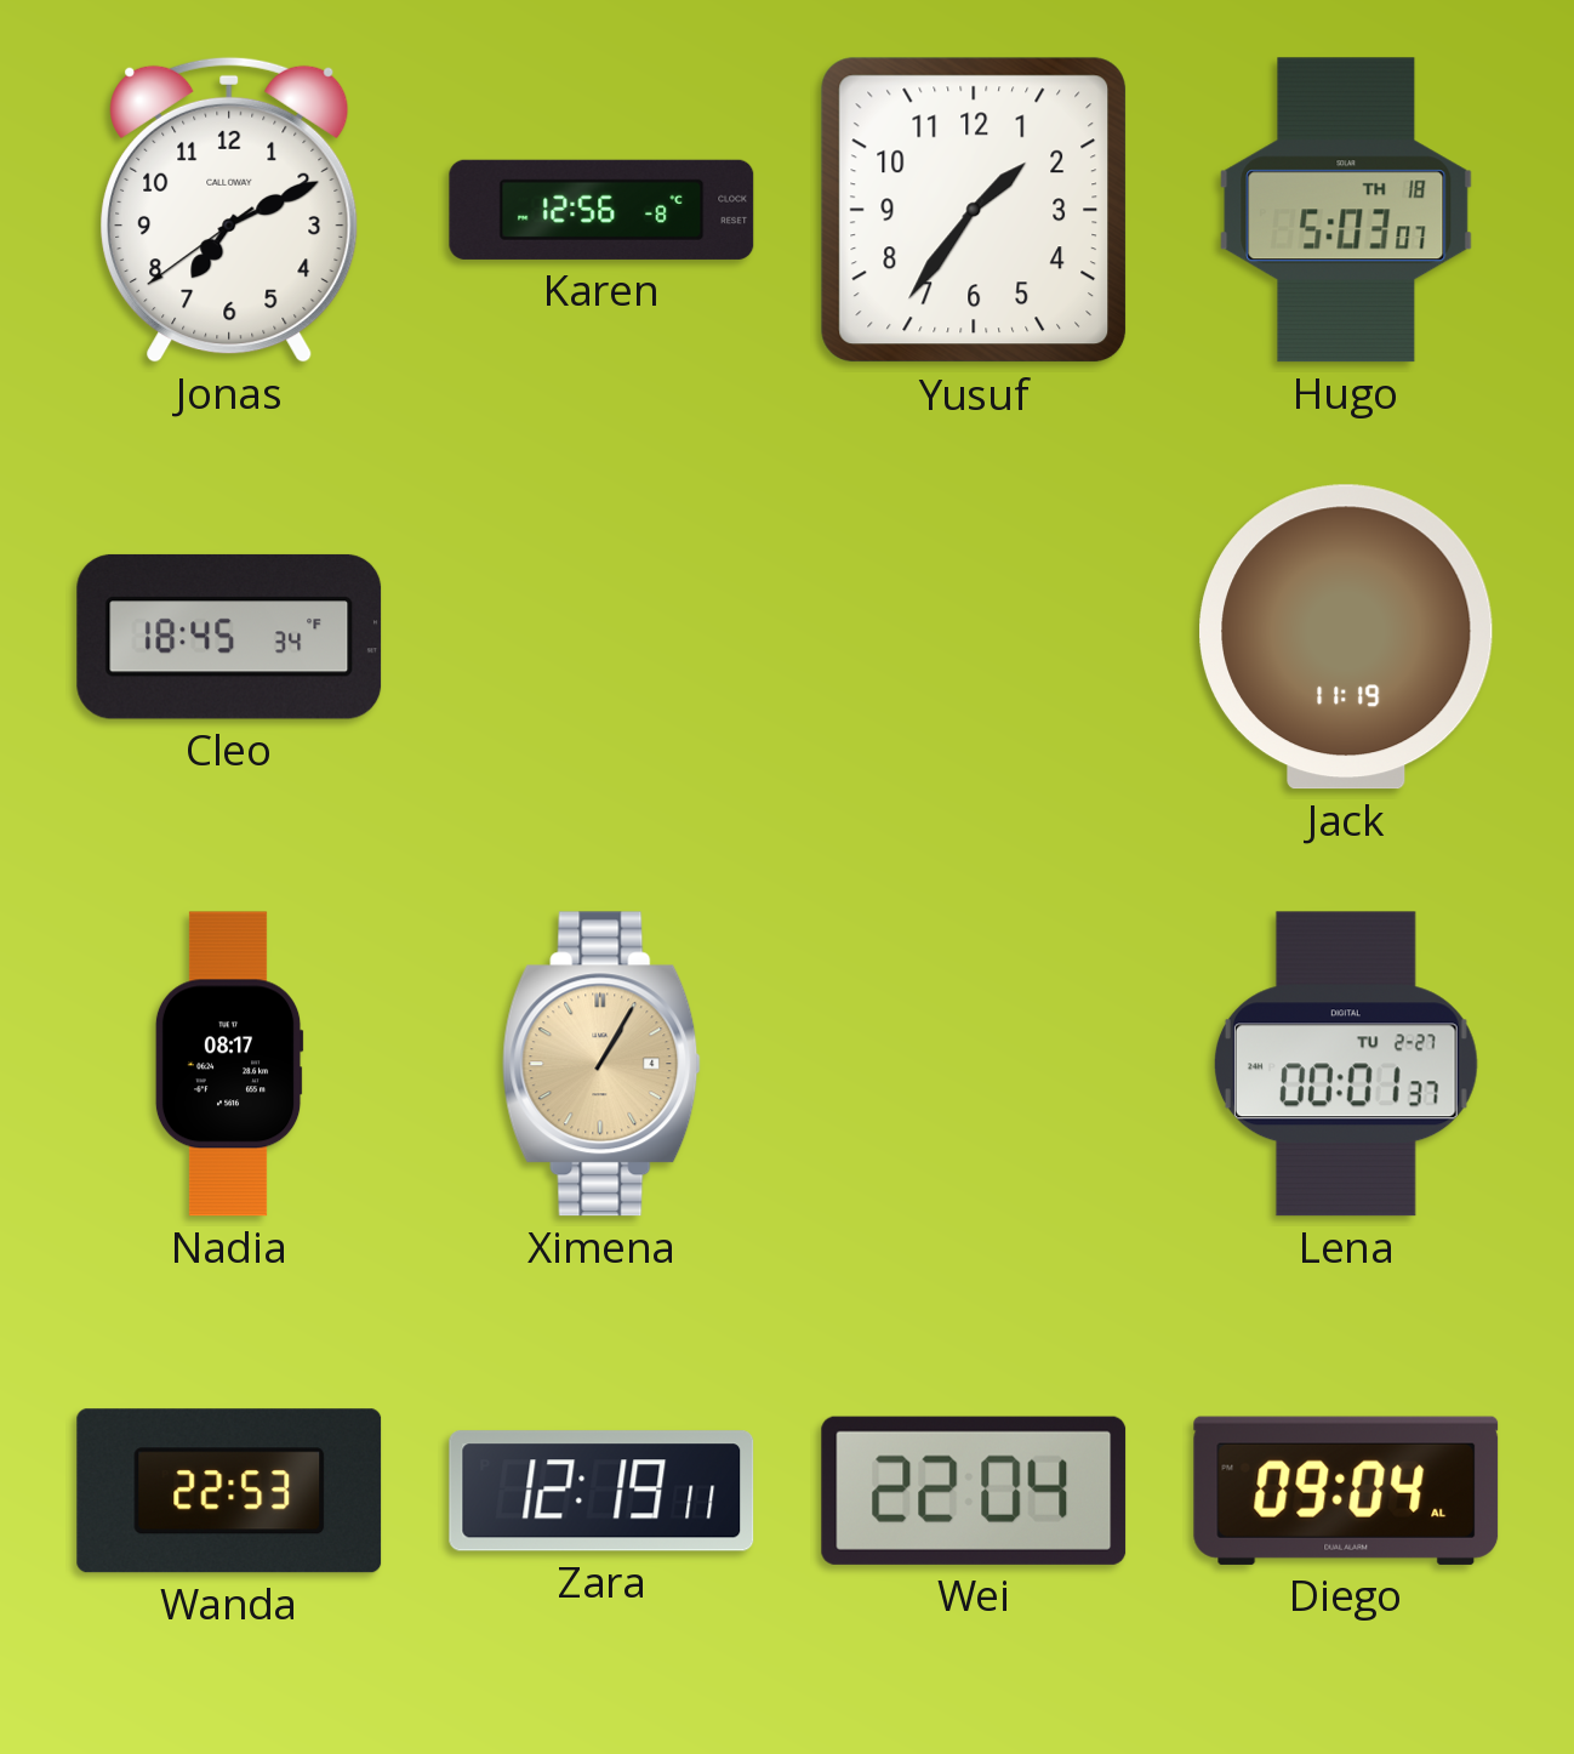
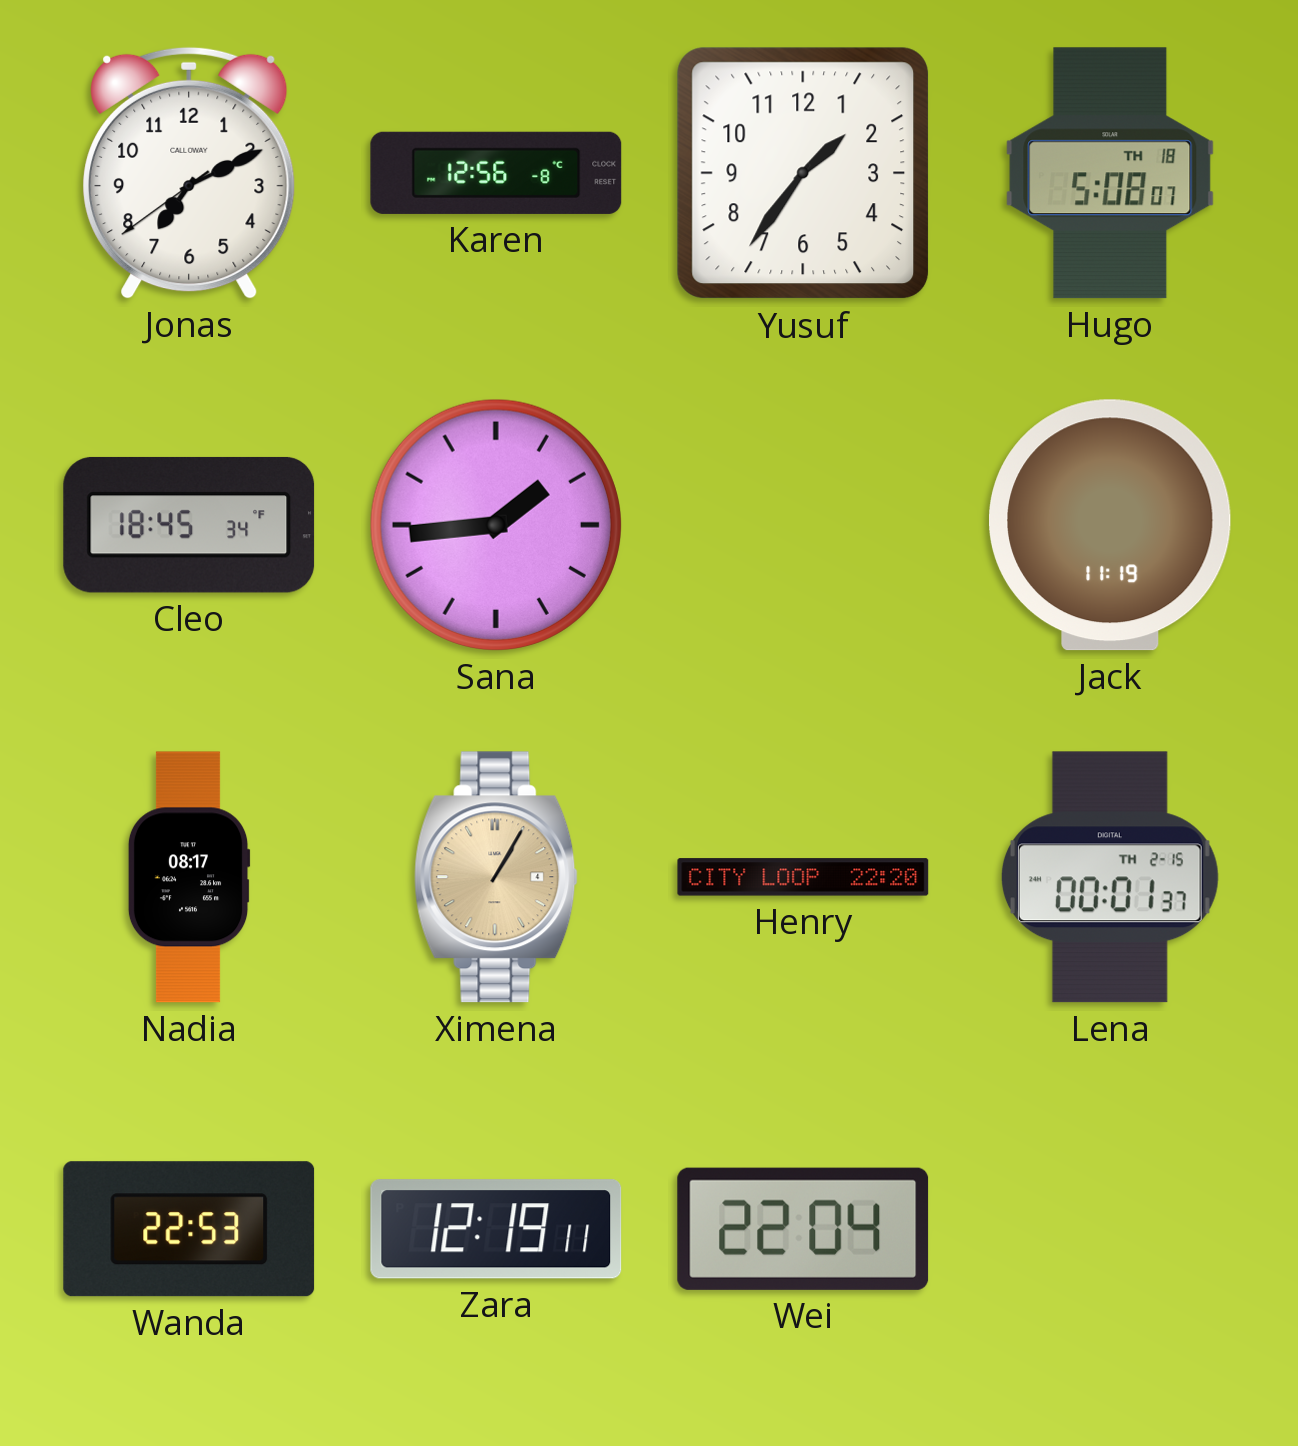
Hugo: 5:03 -> 5:08 (1110, 173)
Sana: none -> 1:44 (496, 525)
Henry: none -> 22:20 (803, 877)
Lena date: TU 2-27 -> TH 2-15 (1110, 877)
Diego: 09:04 -> none (1346, 1491)
